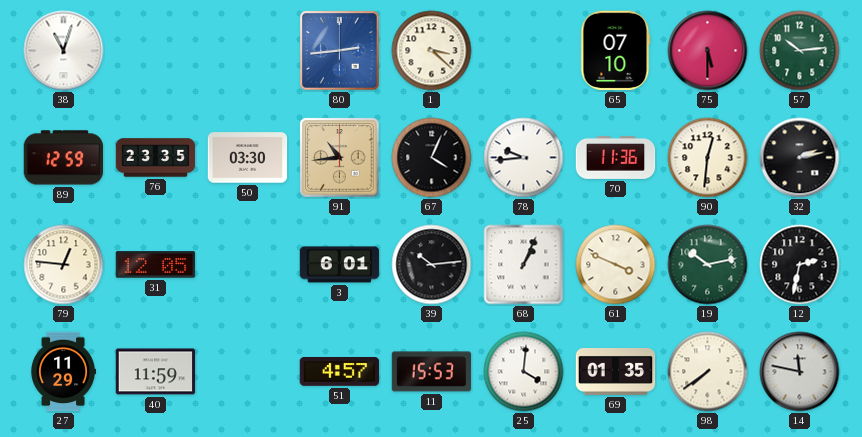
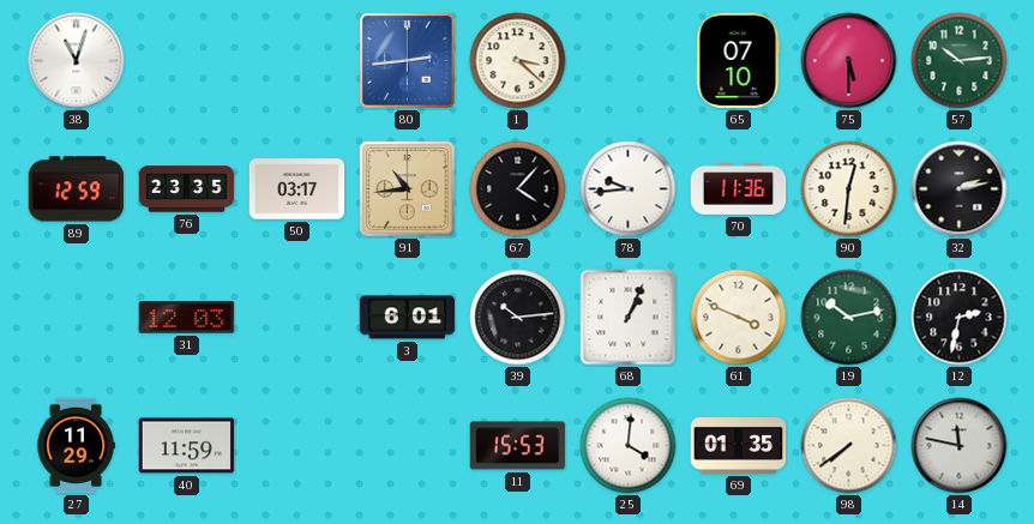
50: 03:30 -> 03:17 (297, 189)
67: 4:04 -> 4:07 (518, 189)
79: 12:46 -> none (64, 265)
31: 12:05 -> 12:03 (187, 318)
51: 4:57 -> none (340, 372)
